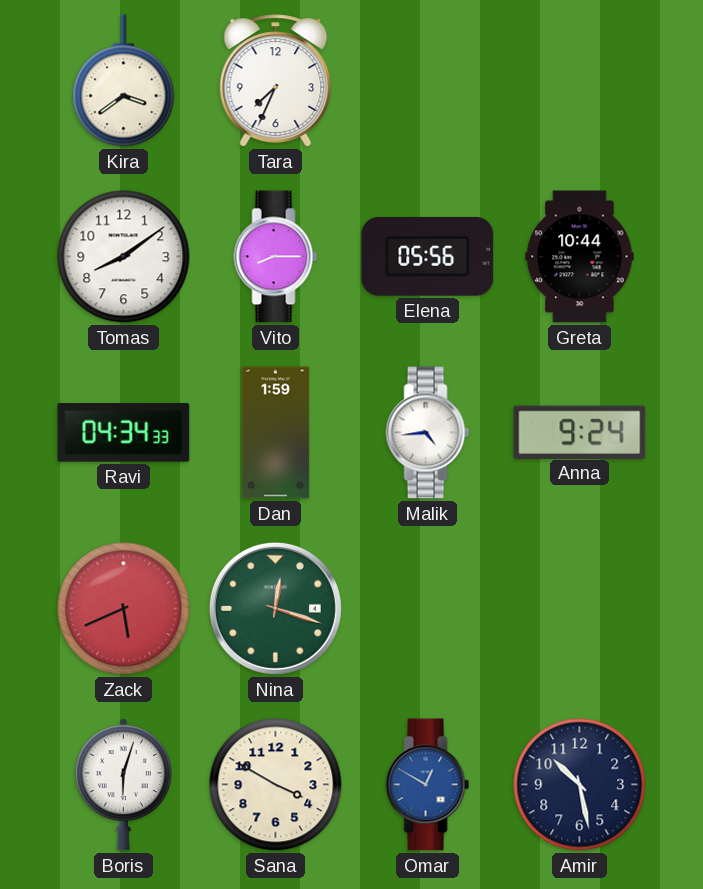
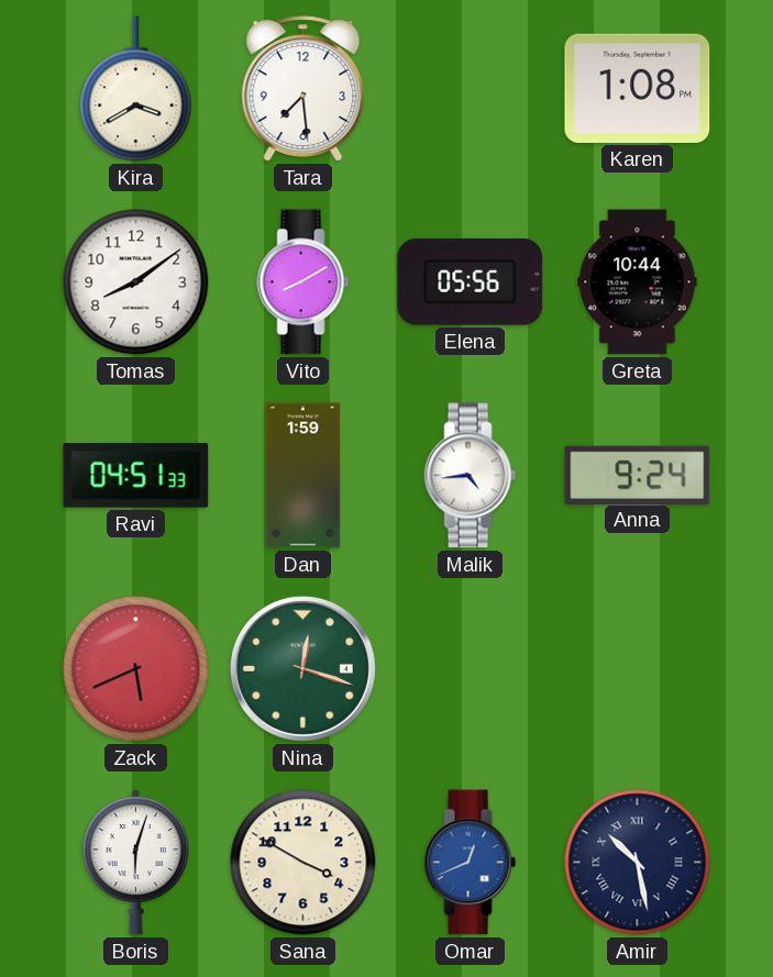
Kira: 3:39 -> 3:40 (136, 89)
Tara: 7:34 -> 7:29 (303, 89)
Karen: none -> 1:08 (638, 88)
Vito: 8:15 -> 8:10 (303, 282)
Ravi: 04:34 -> 04:51 (136, 476)
Omar: 12:50 -> 12:41 (471, 863)
Amir numerals: Arabic -> Roman (638, 863)
